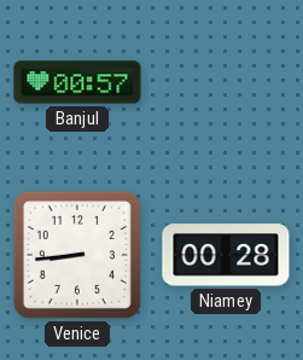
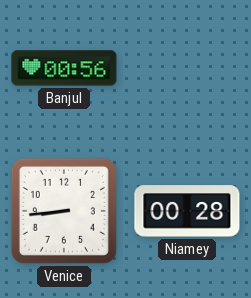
Banjul: 00:57 -> 00:56 (64, 68)
